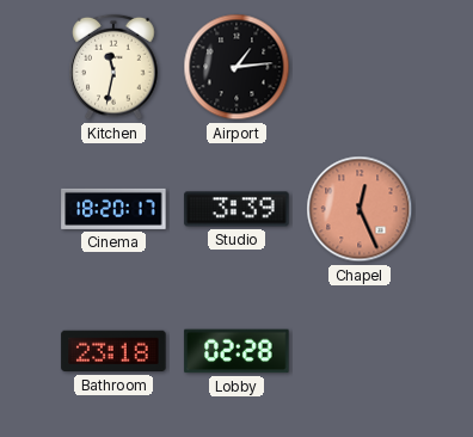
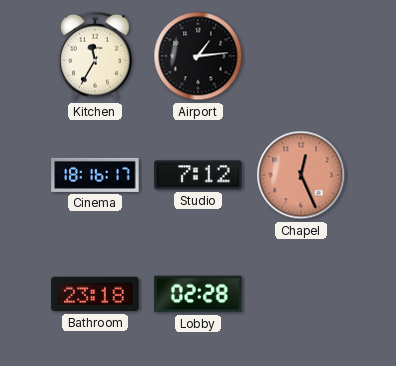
Kitchen: 11:32 -> 11:35 (95, 56)
Cinema: 18:20 -> 18:16 (95, 175)
Studio: 3:39 -> 7:12 (198, 175)
